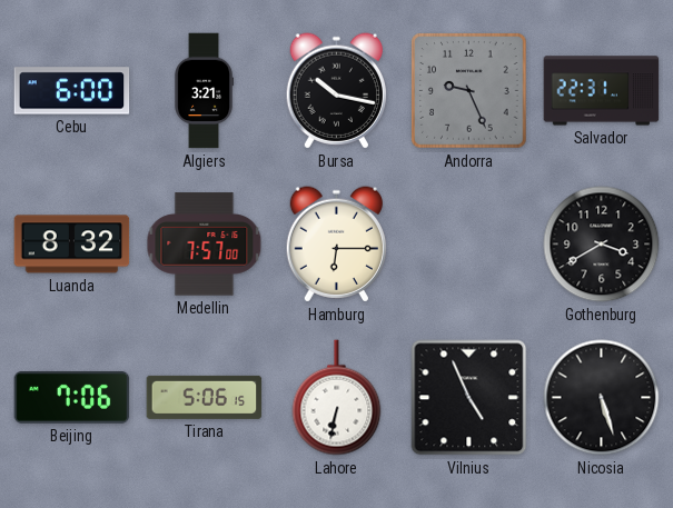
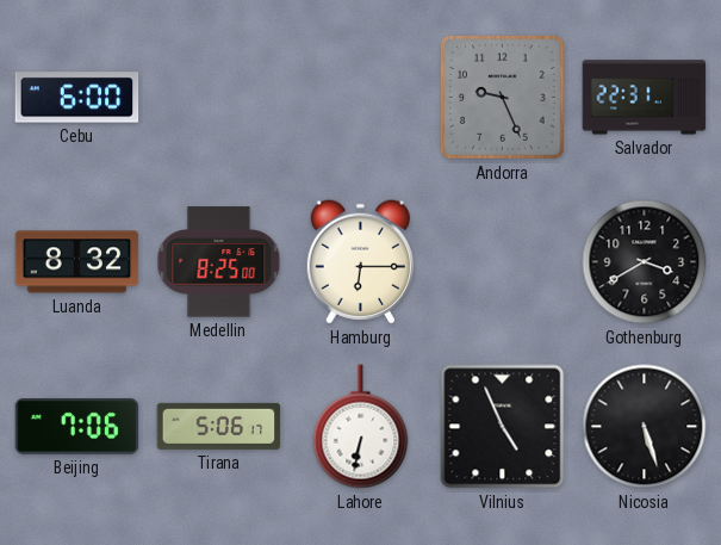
Algiers: 3:21 -> none (205, 91)
Bursa: 10:17 -> none (336, 91)
Medellin: 7:57 -> 8:25 (219, 262)
Tirana: 5:06:15 -> 5:06:17 (219, 426)
